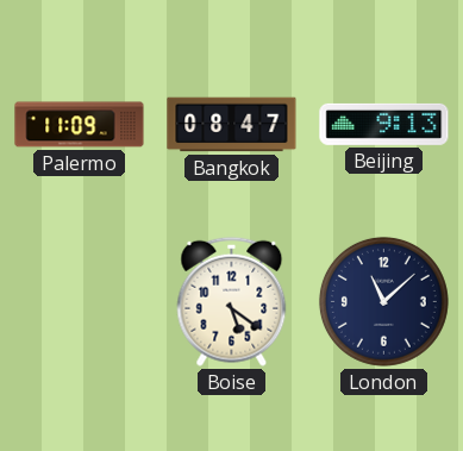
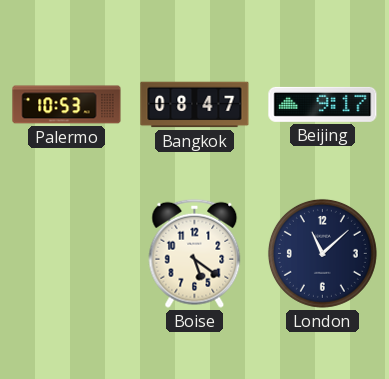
Palermo: 11:09 -> 10:53 (67, 105)
Beijing: 9:13 -> 9:17 (323, 104)
